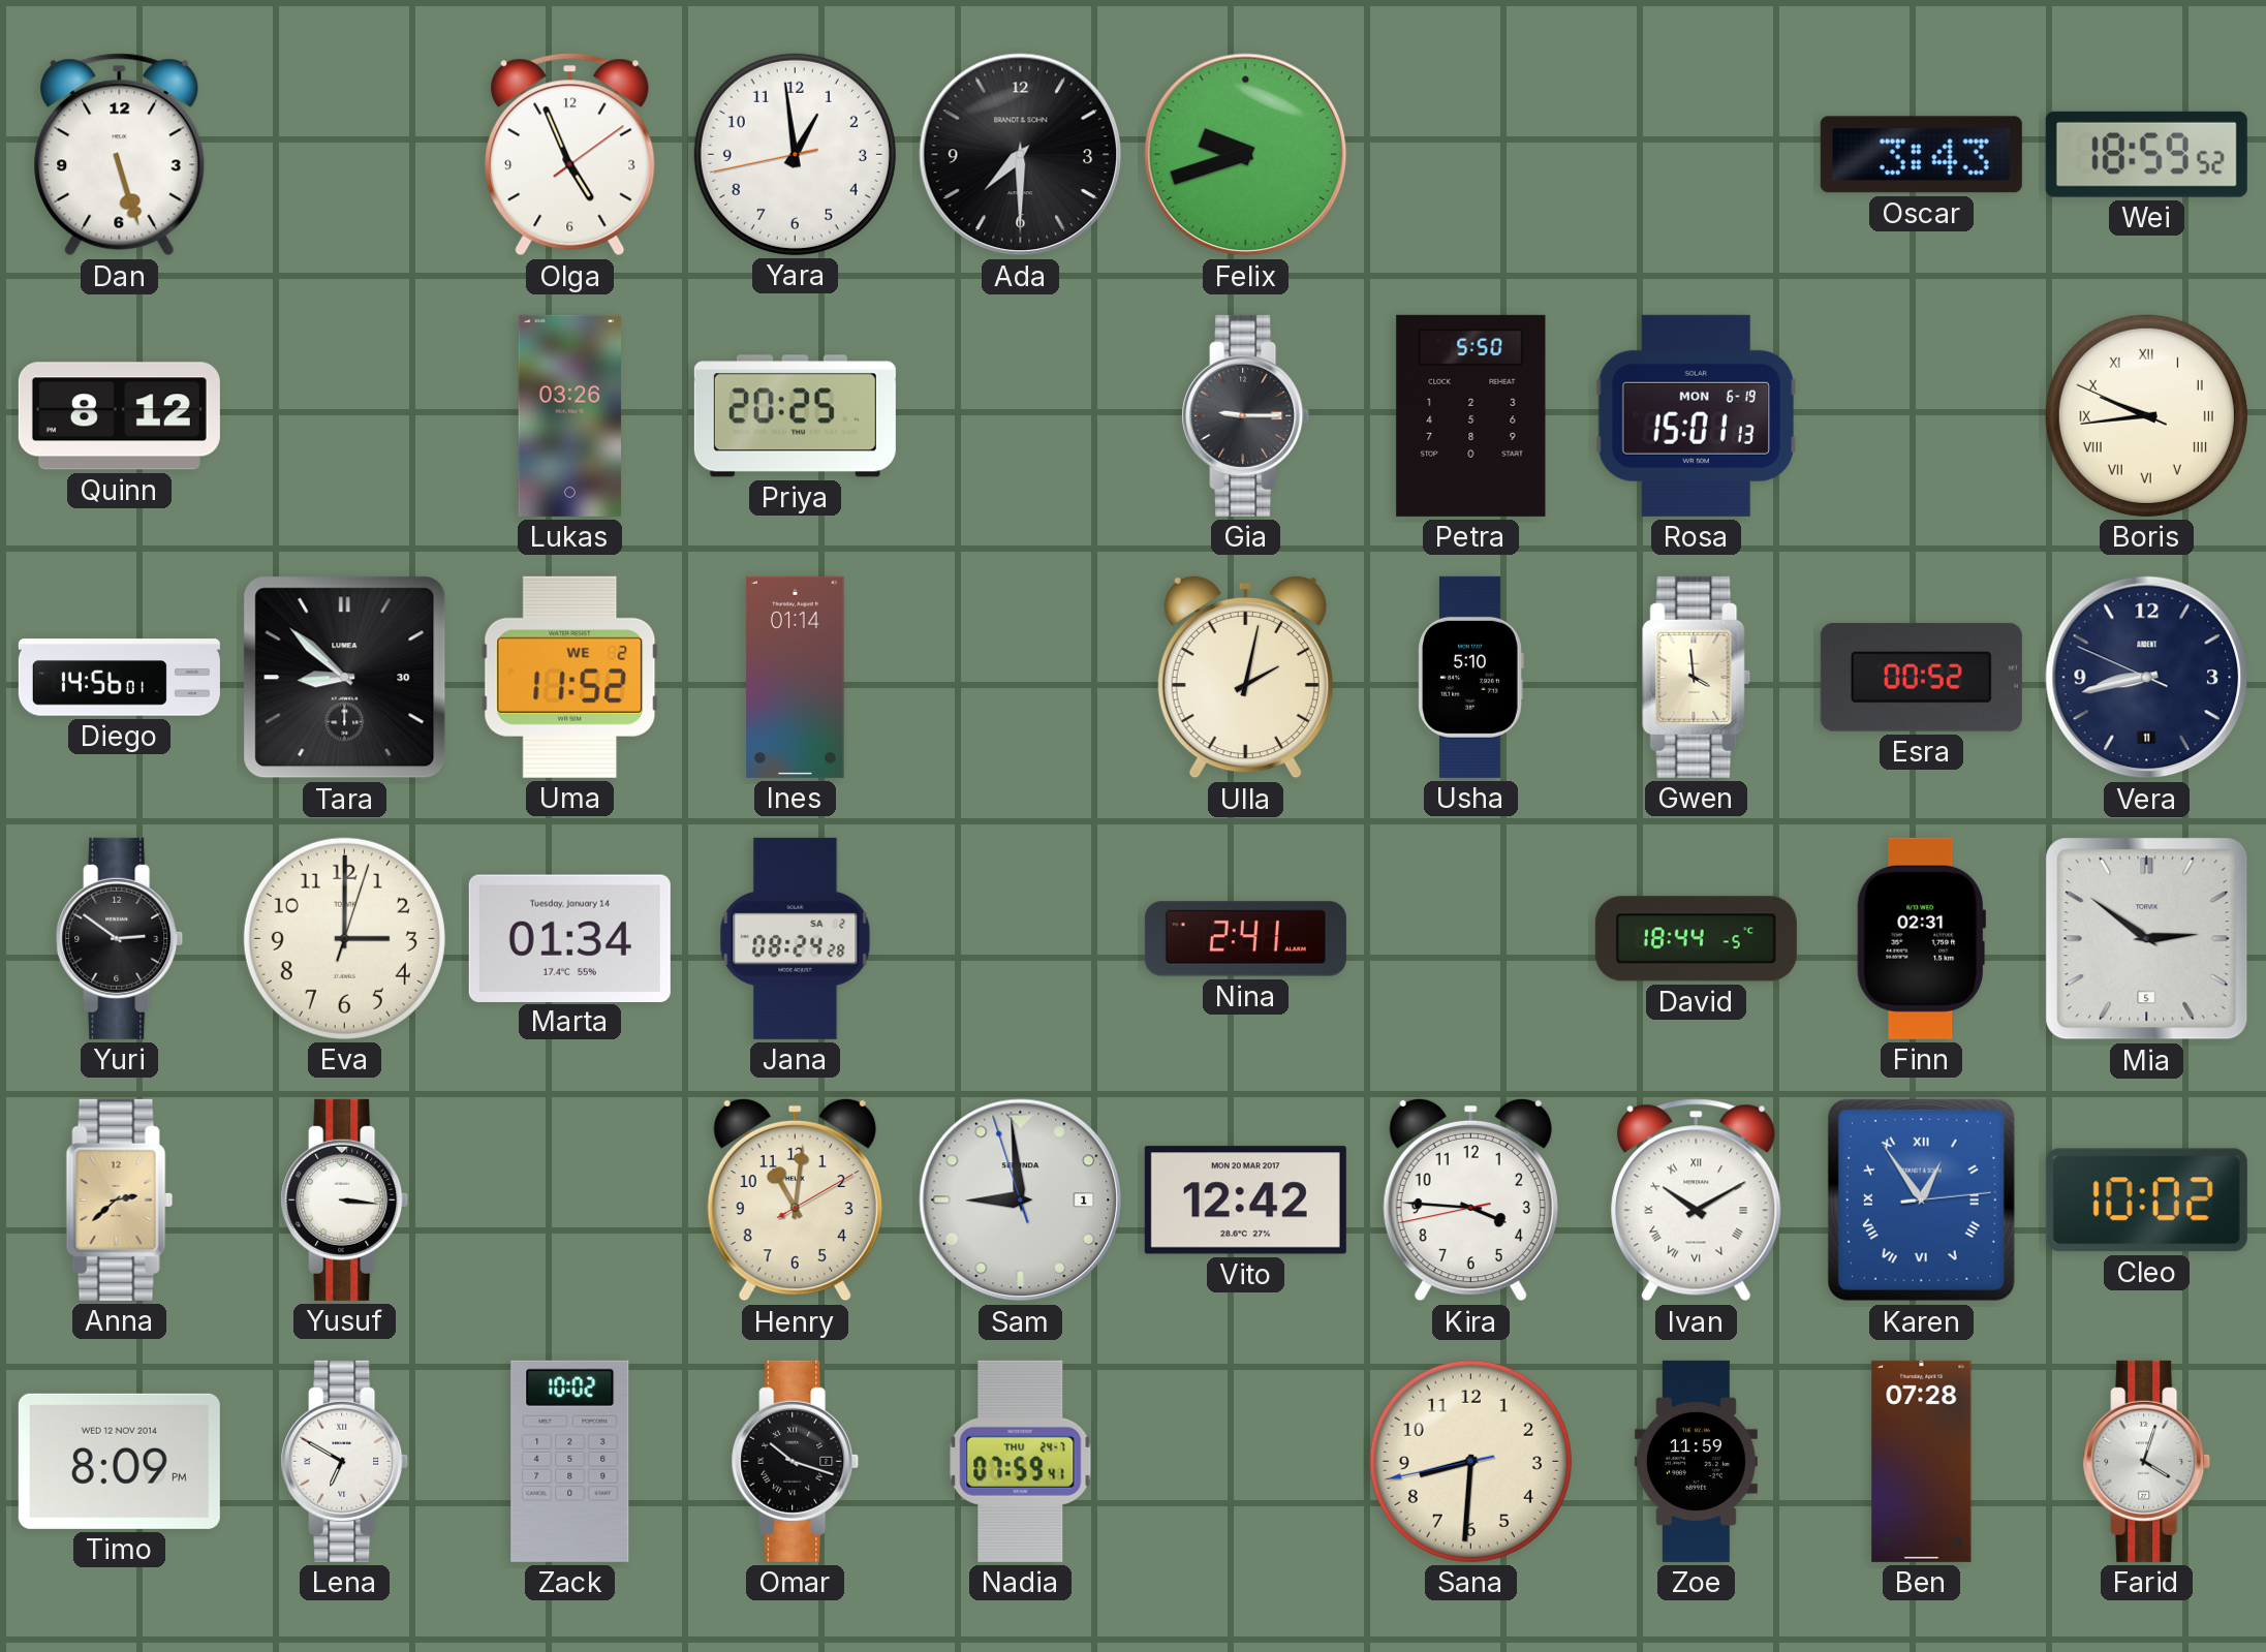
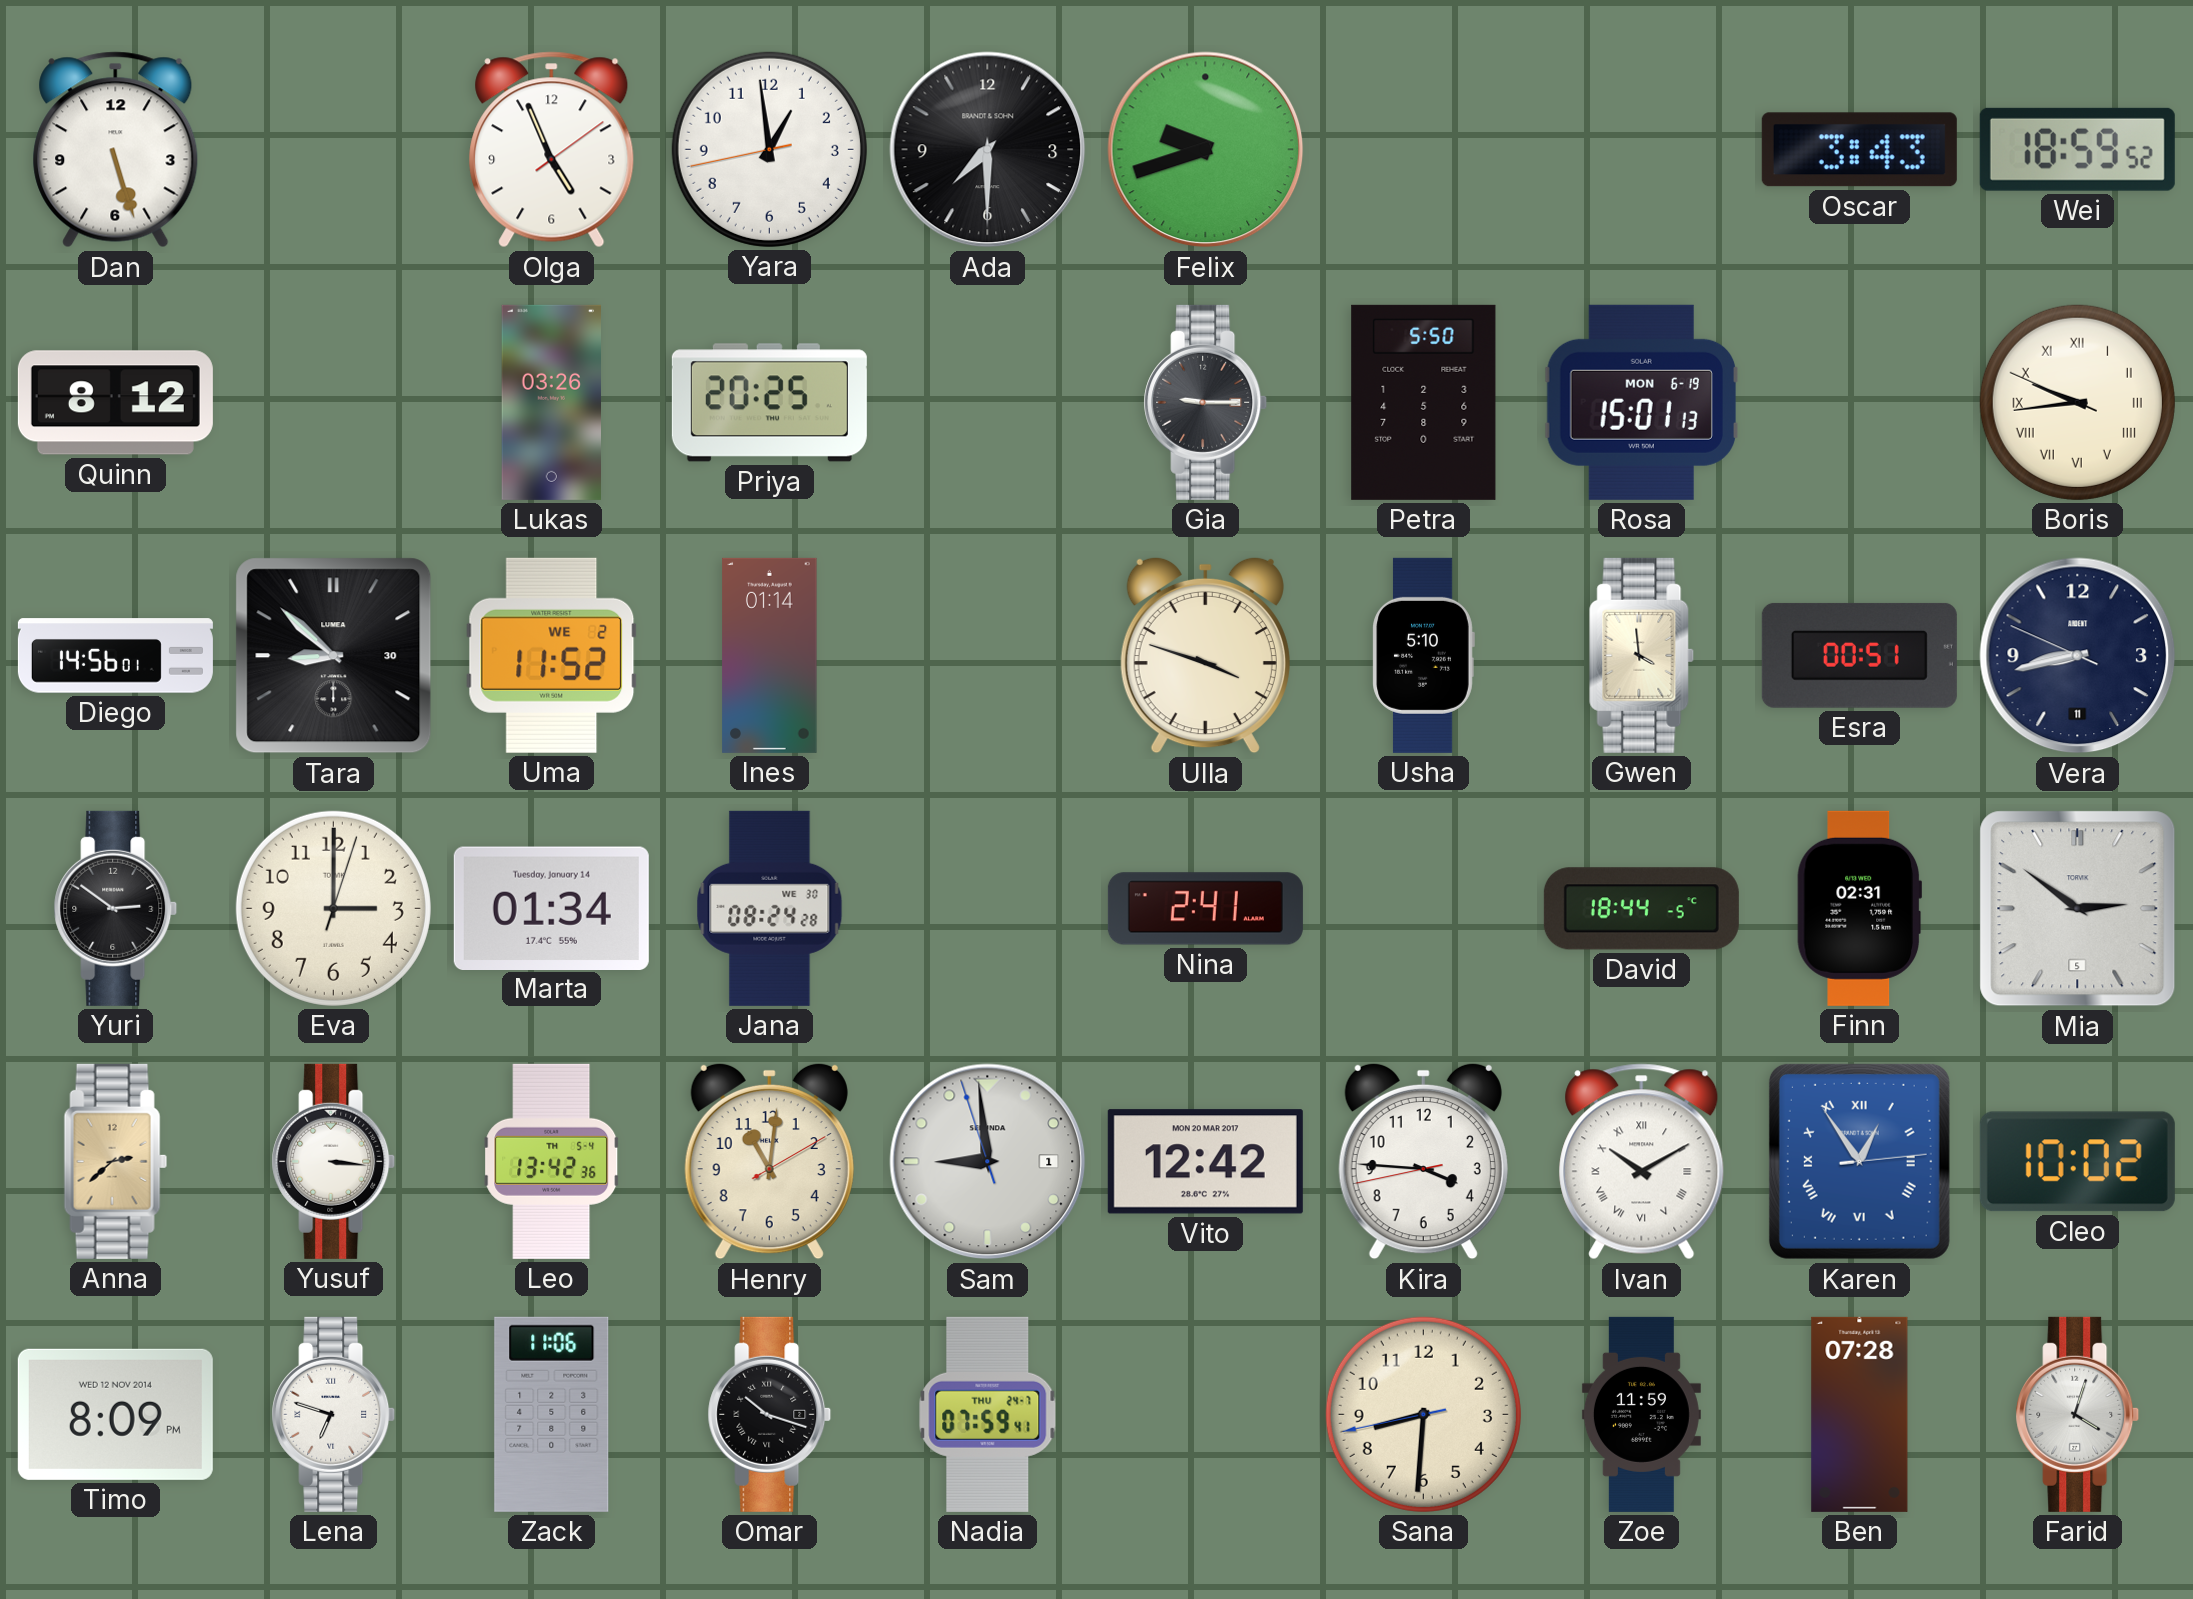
Ulla: 2:02 -> 3:48 (1205, 655)
Esra: 00:52 -> 00:51 (1859, 655)
Jana date: SA 2 -> WE 30 (770, 908)
Leo: none -> 13:42 (552, 1161)
Lena: 6:50 -> 6:48 (334, 1414)
Zack: 10:02 -> 11:06 (552, 1414)
